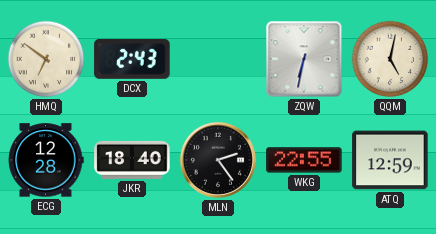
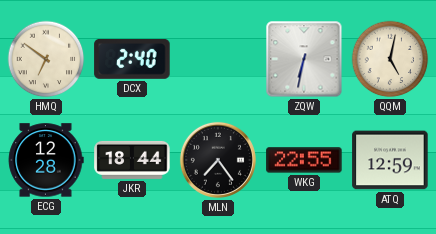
DCX: 2:43 -> 2:40 (132, 59)
JKR: 18:40 -> 18:44 (132, 160)
MLN: 2:24 -> 7:24 (218, 160)
